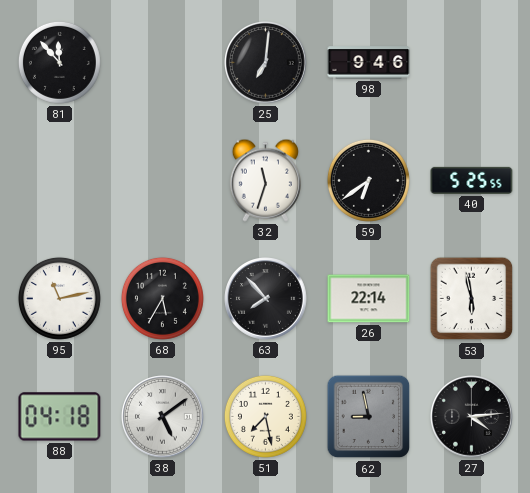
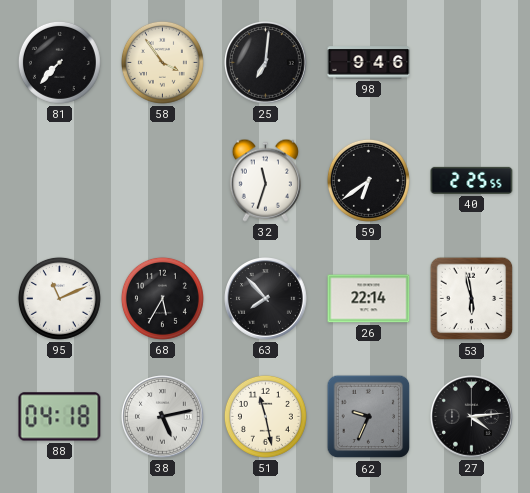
81: 11:53 -> 7:37 (59, 62)
58: none -> 3:54 (162, 62)
40: 5:25 -> 2:25 (472, 180)
95: 11:13 -> 11:11 (59, 298)
38: 5:09 -> 5:13 (163, 417)
51: 7:28 -> 11:28 (265, 416)
62: 8:58 -> 9:34 (369, 417)
